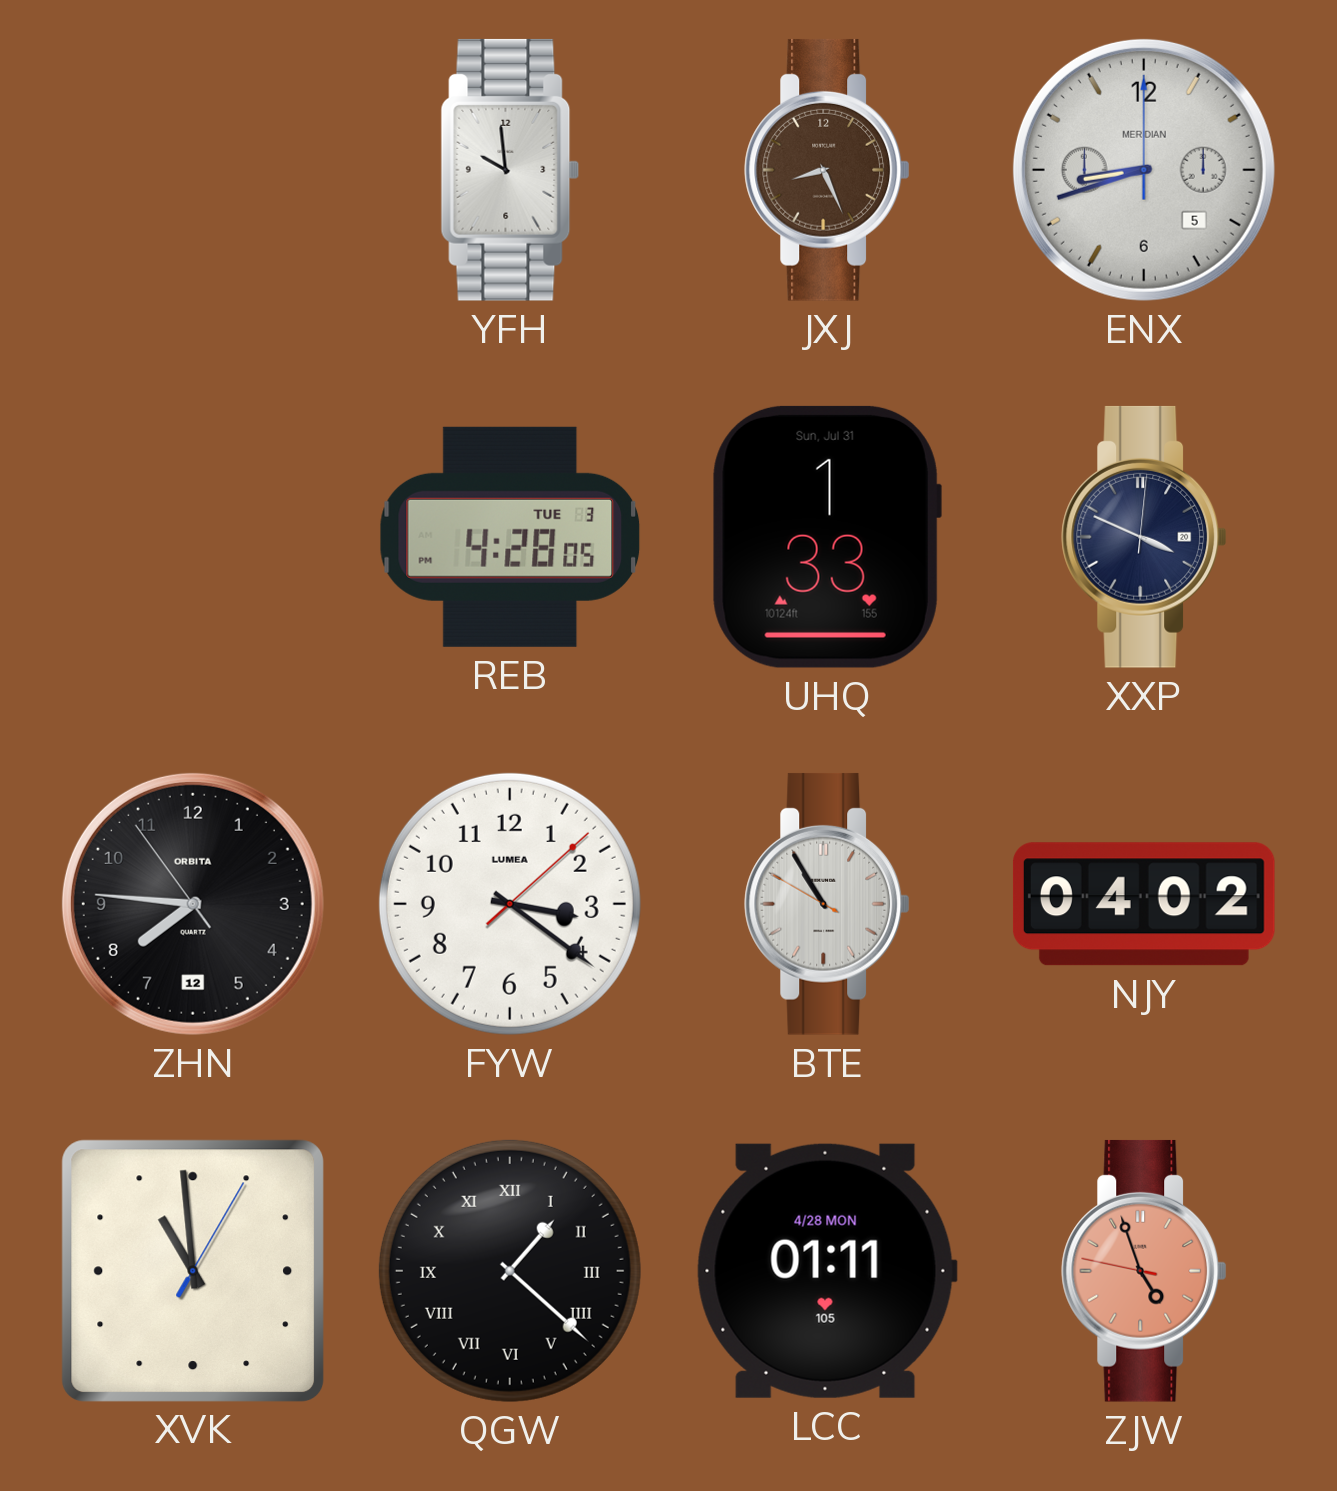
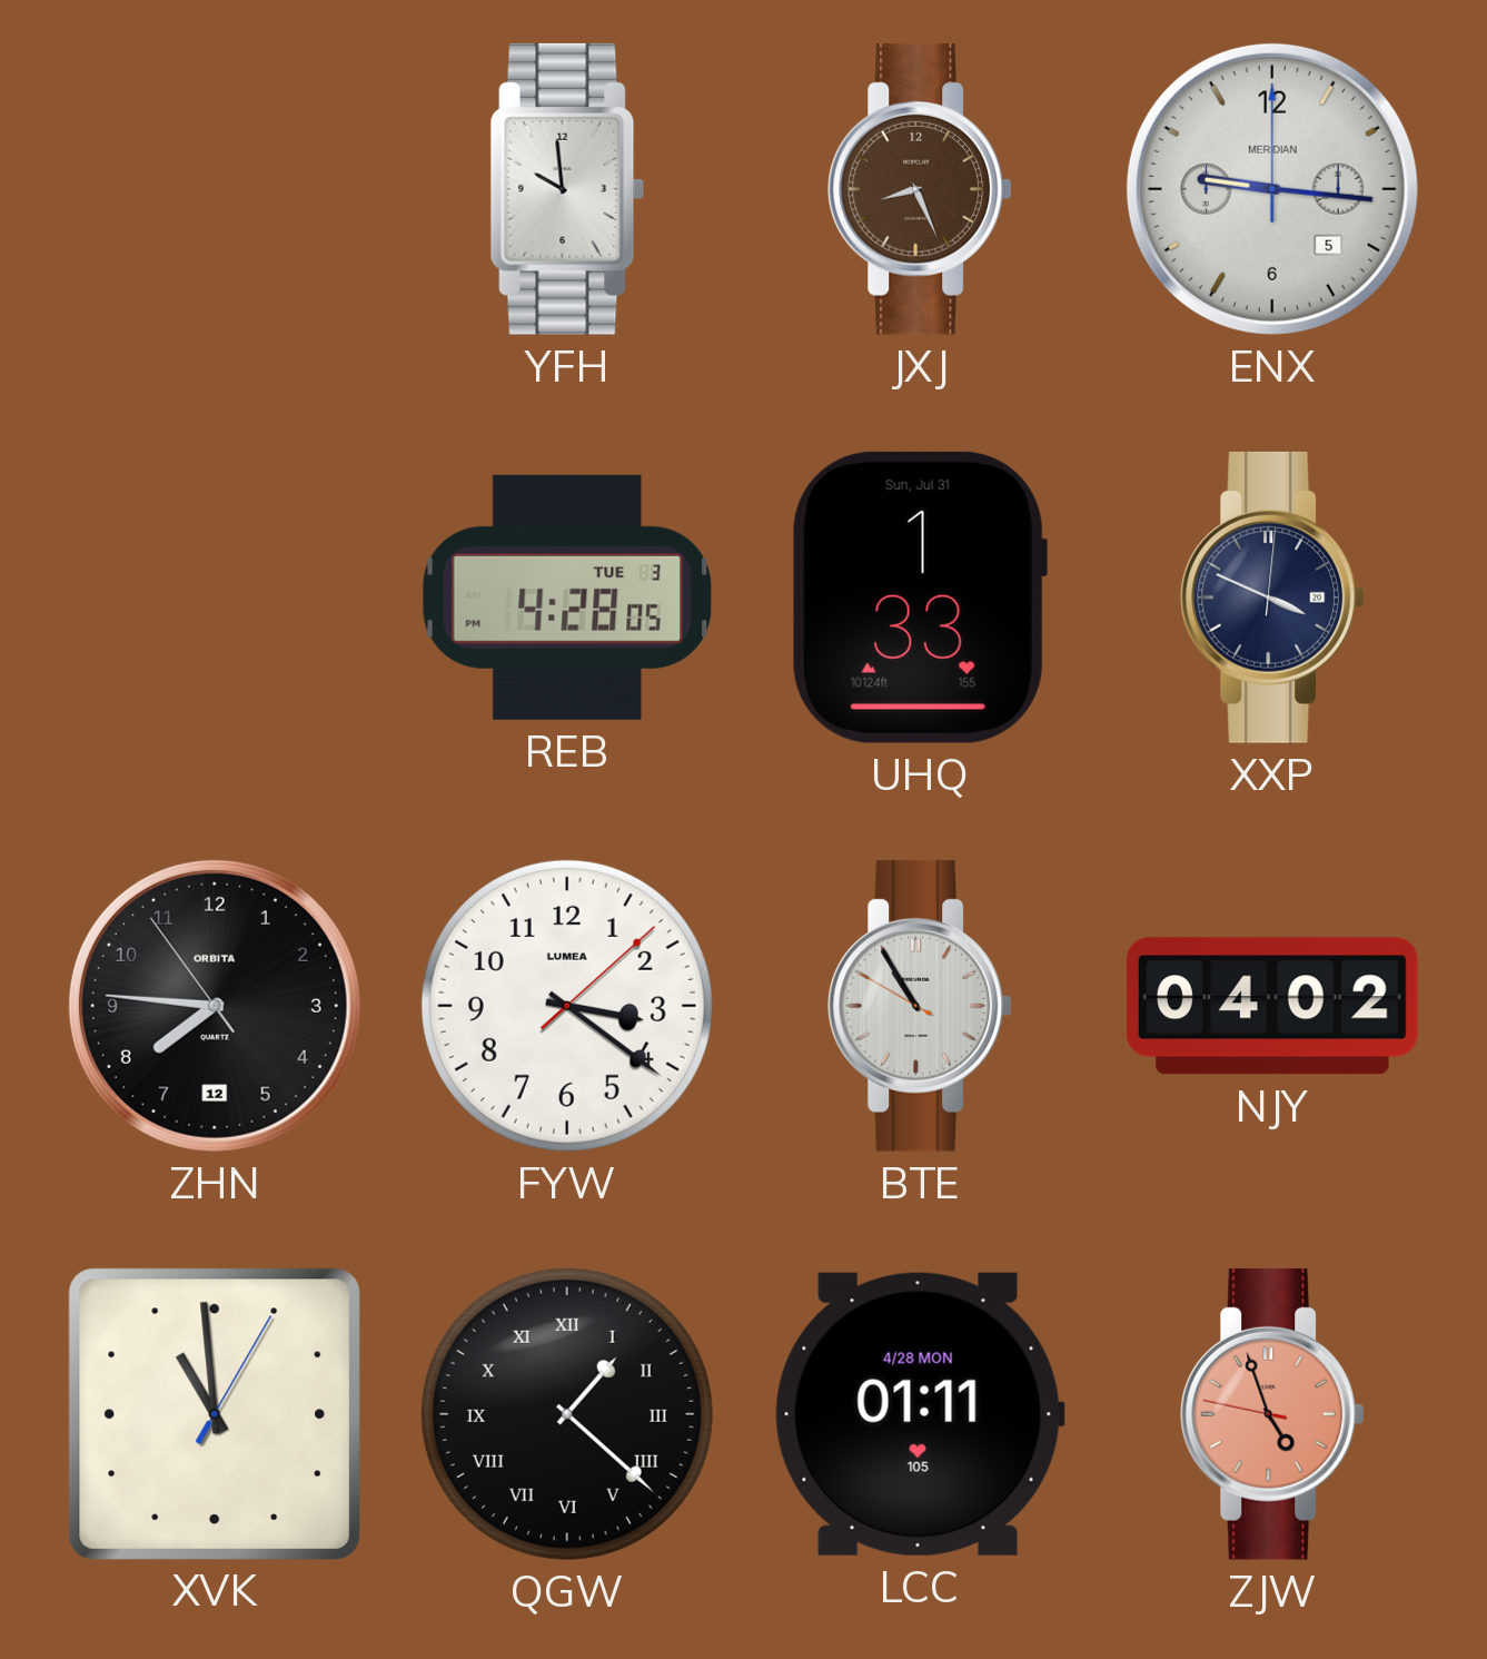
ENX: 8:42 -> 9:16 (1272, 189)
